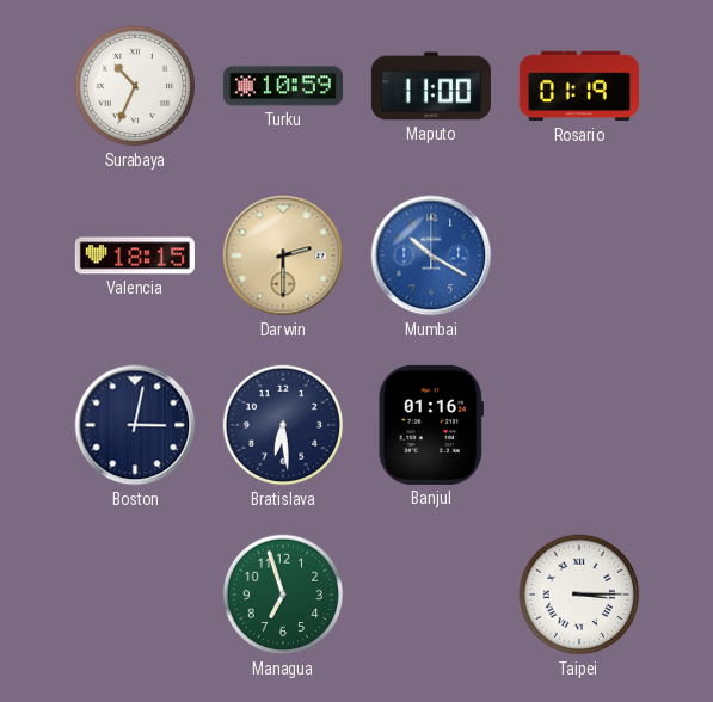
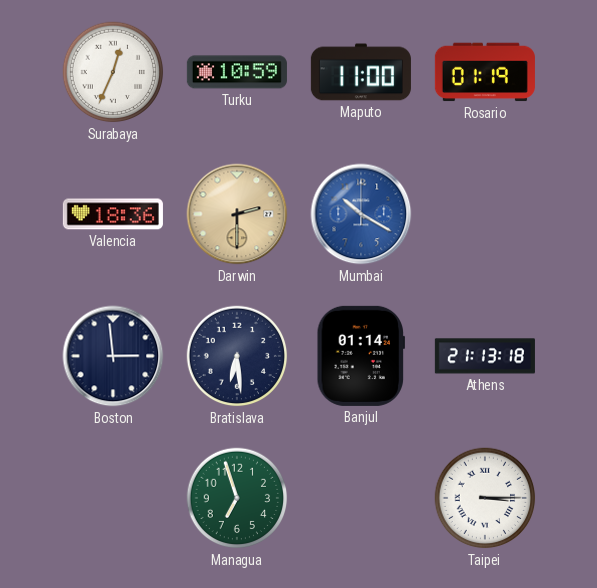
Surabaya: 10:34 -> 12:34 (113, 72)
Valencia: 18:15 -> 18:36 (113, 214)
Boston: 3:02 -> 2:59 (113, 356)
Banjul: 01:16 -> 01:14 (360, 356)
Athens: none -> 21:13 (485, 356)
